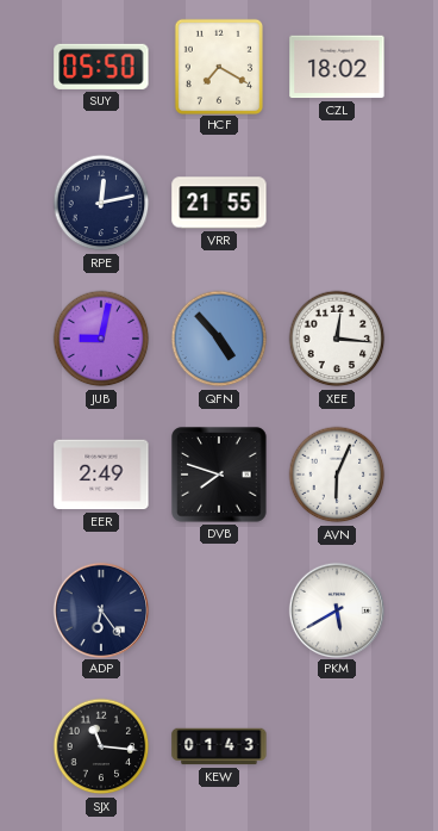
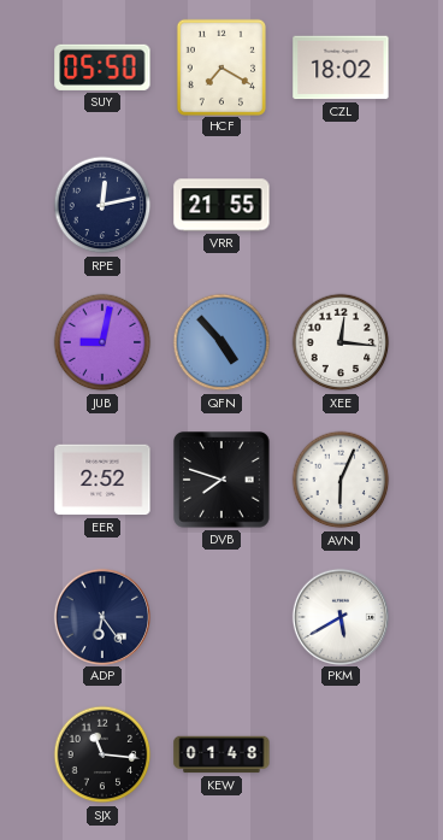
EER: 2:49 -> 2:52 (102, 480)
KEW: 01:43 -> 01:48 (221, 754)
